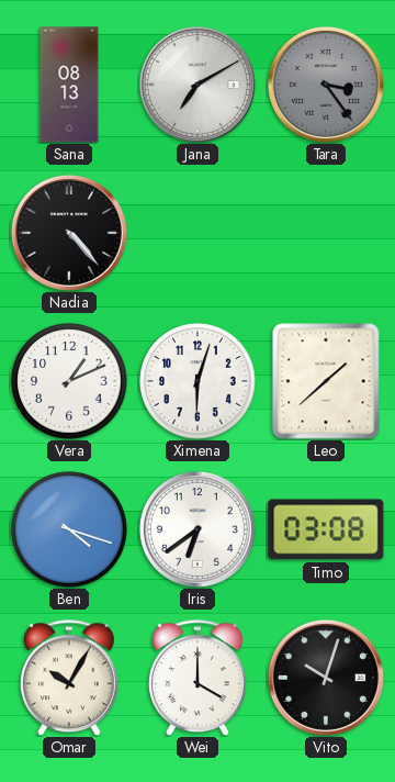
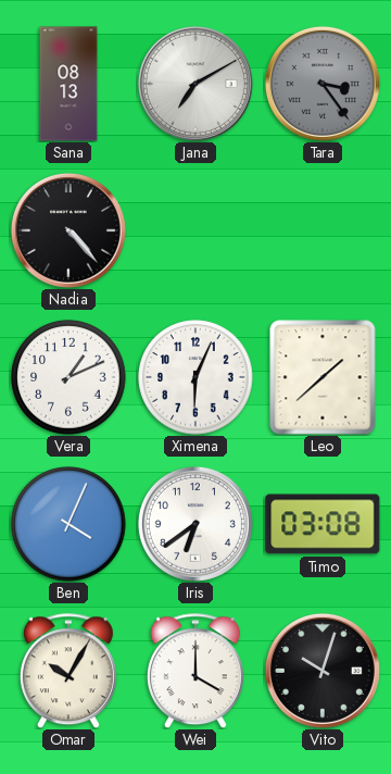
Ximena: 6:03 -> 6:04 (195, 377)
Ben: 4:18 -> 4:04 (68, 524)
